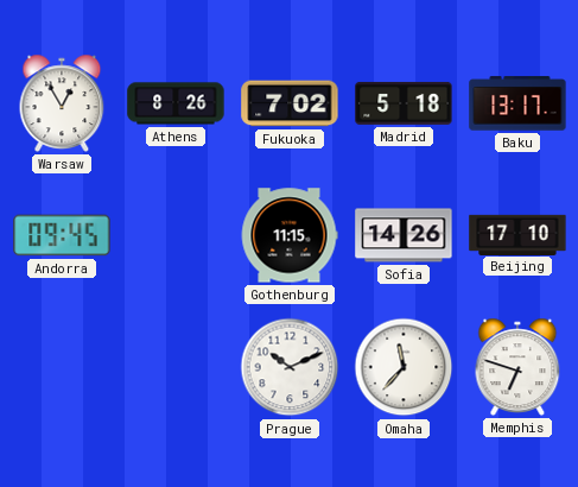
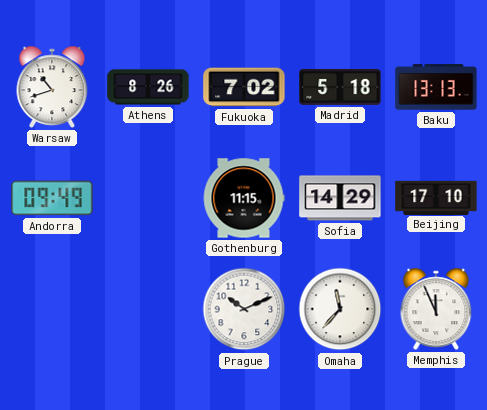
Warsaw: 12:55 -> 10:42 (52, 87)
Baku: 13:17 -> 13:13 (436, 87)
Andorra: 09:45 -> 09:49 (52, 198)
Sofia: 14:26 -> 14:29 (340, 198)
Memphis: 6:48 -> 11:56 (436, 309)
